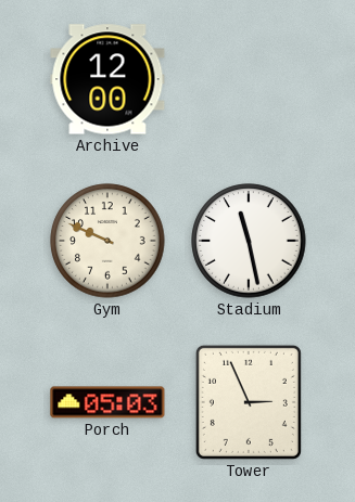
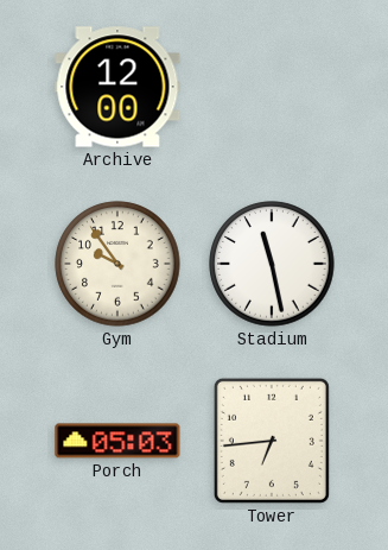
Gym: 9:49 -> 9:54 (117, 264)
Tower: 2:56 -> 6:44 (272, 441)
